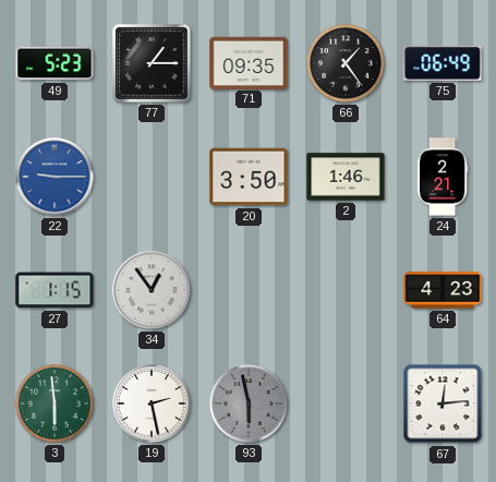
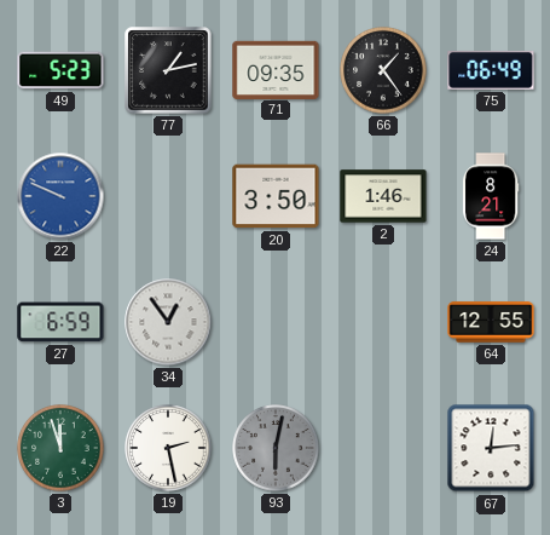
77: 1:15 -> 1:13 (168, 70)
22: 9:15 -> 9:49 (60, 196)
24: 2:21 -> 8:21 (491, 196)
27: 1:15 -> 6:59 (60, 322)
64: 4:23 -> 12:55 (491, 322)
3: 5:59 -> 11:57 (60, 448)
93: 5:58 -> 6:02 (276, 448)
